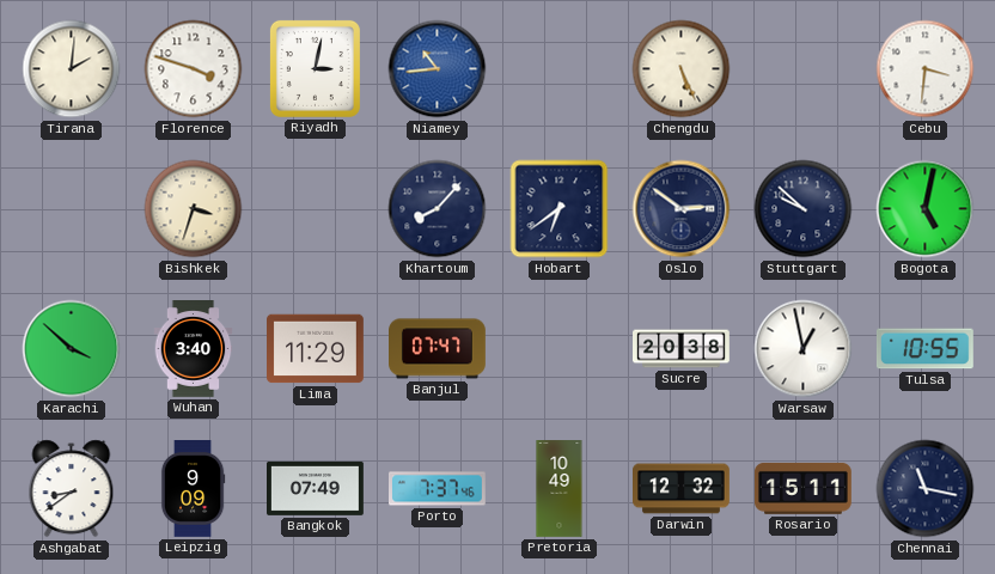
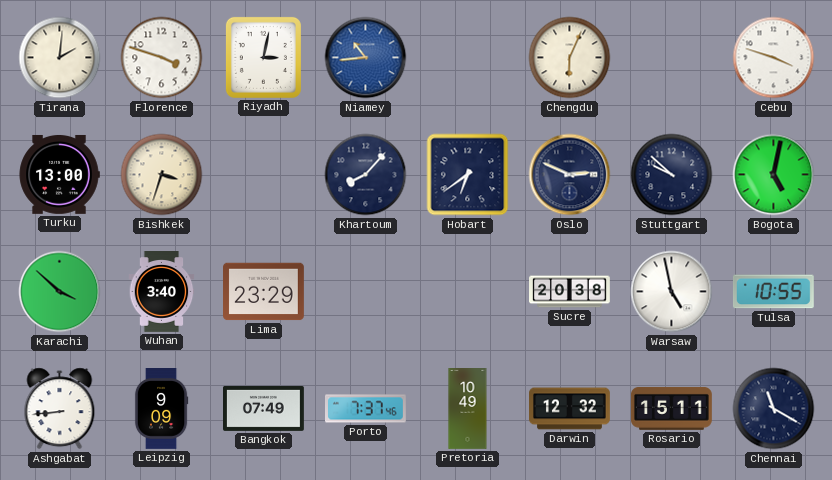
Chengdu: 5:26 -> 6:04 (570, 58)
Cebu: 3:31 -> 3:48 (774, 58)
Turku: none -> 13:00 (59, 174)
Oslo: 2:51 -> 2:49 (570, 175)
Lima: 11:29 -> 23:29 (264, 292)
Banjul: 07:47 -> none (438, 349)
Warsaw: 12:58 -> 4:58 (672, 292)
Ashgabat: 8:39 -> 8:44 (60, 409)
Chennai: 11:17 -> 11:20 (774, 409)
